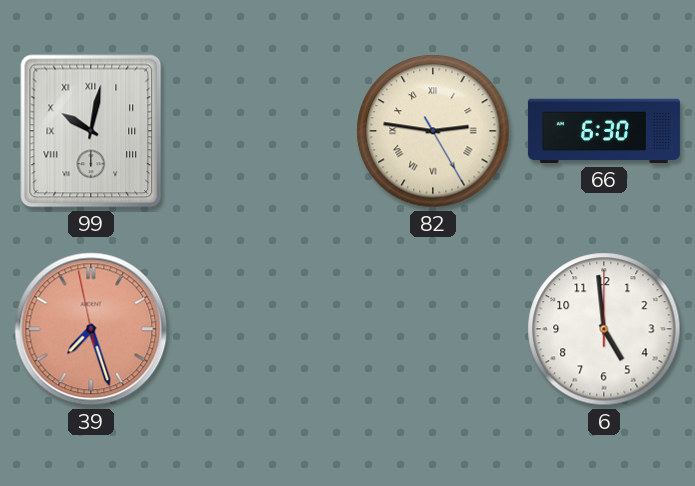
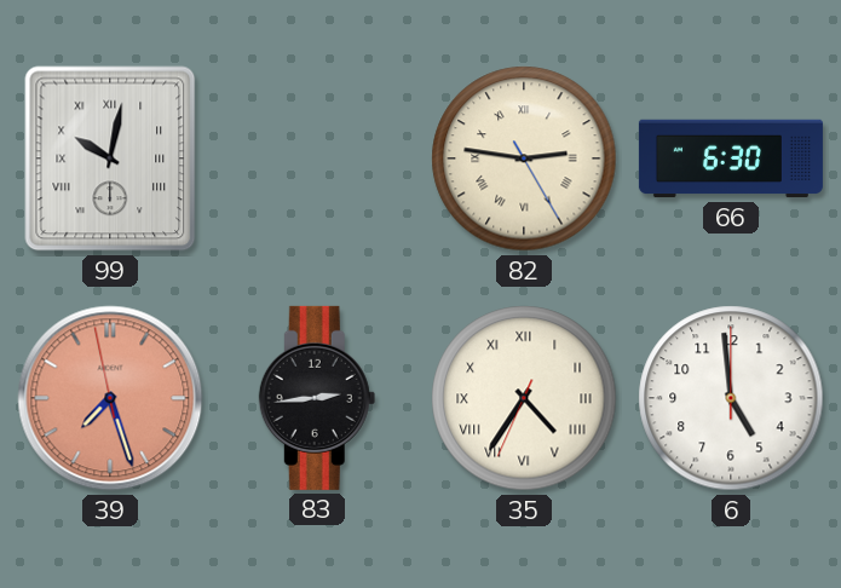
83: none -> 2:44 (317, 398)
35: none -> 4:35 (524, 398)
